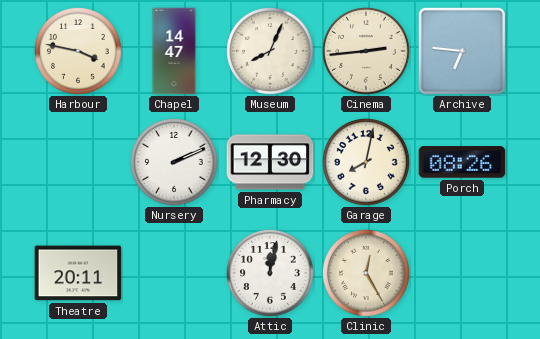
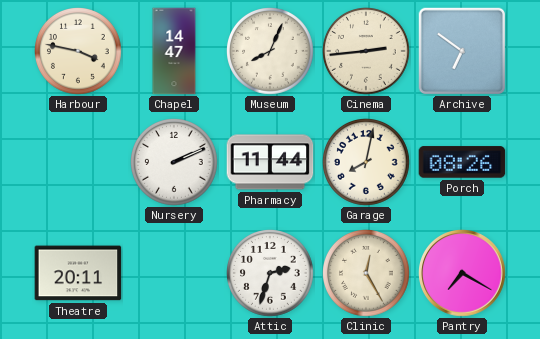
Archive: 6:46 -> 6:51 (461, 50)
Pharmacy: 12:30 -> 11:44 (270, 162)
Attic: 12:02 -> 2:33 (271, 274)
Pantry: none -> 7:20 (462, 273)
